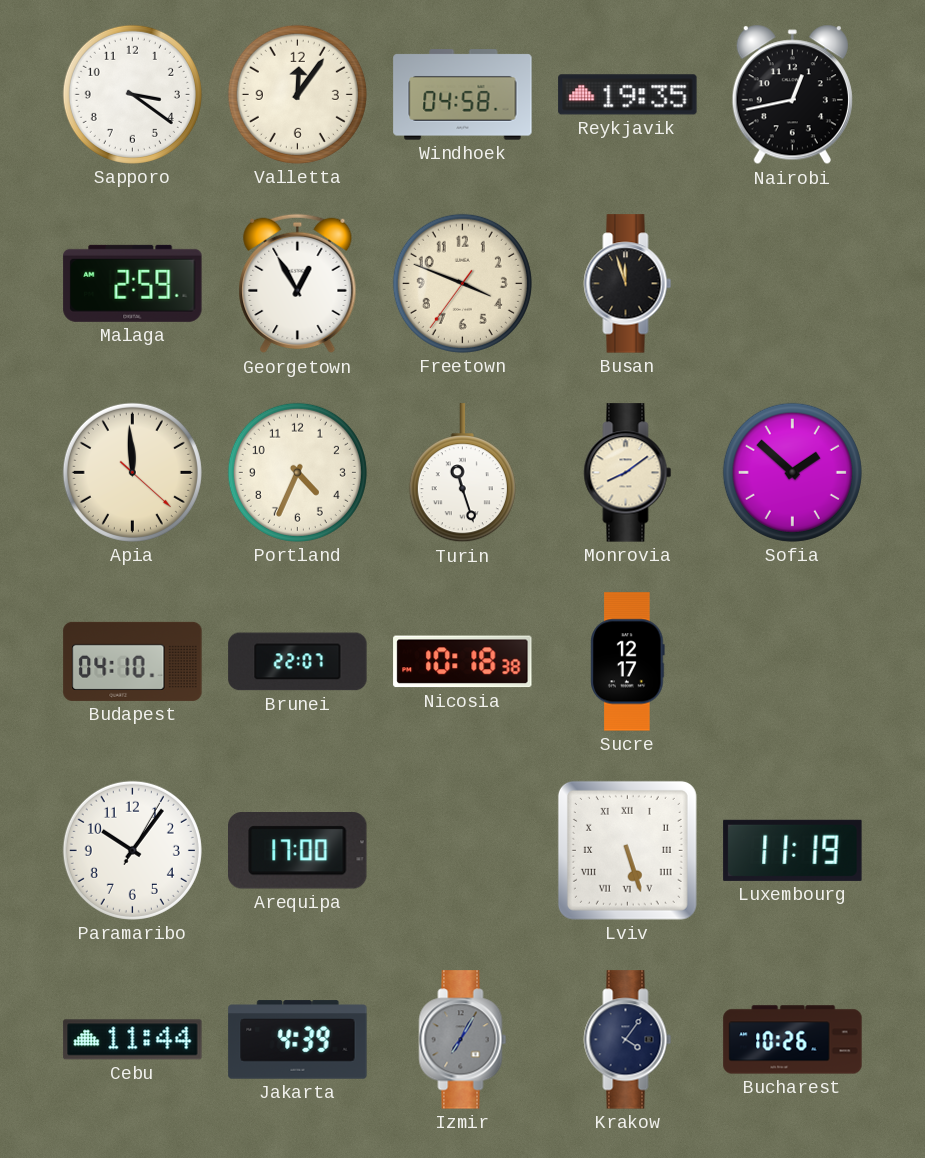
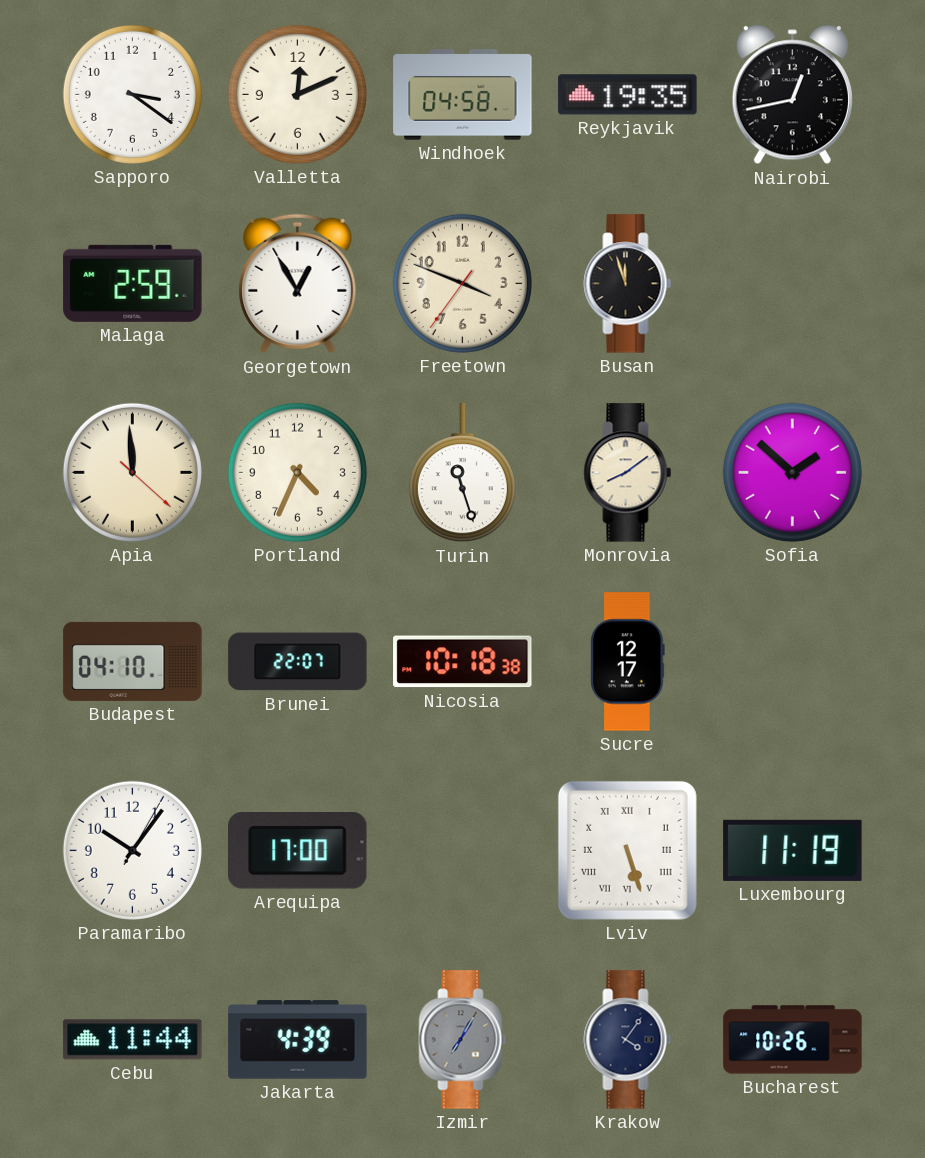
Valletta: 12:06 -> 12:11 (297, 94)
